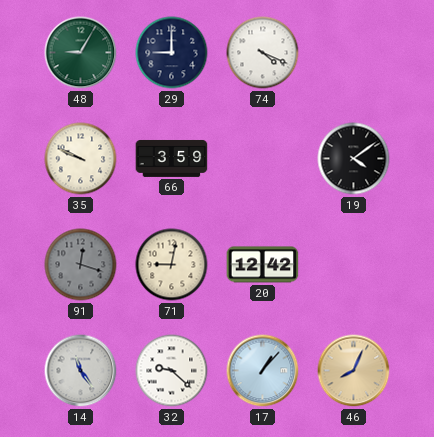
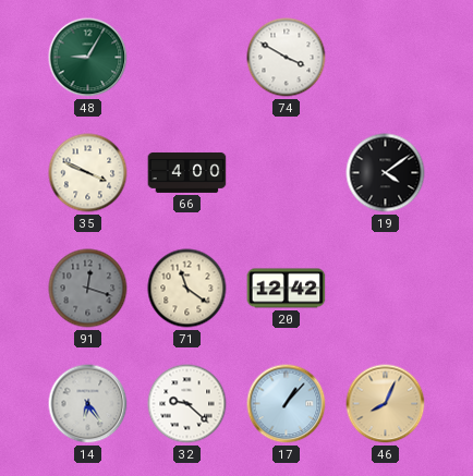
29: 9:00 -> none (172, 53)
74: 4:19 -> 3:50 (287, 58)
35: 9:49 -> 3:49 (88, 173)
66: 3:59 -> 4:00 (187, 172)
71: 9:02 -> 11:21 (187, 289)
14: 11:24 -> 6:24 (88, 404)
